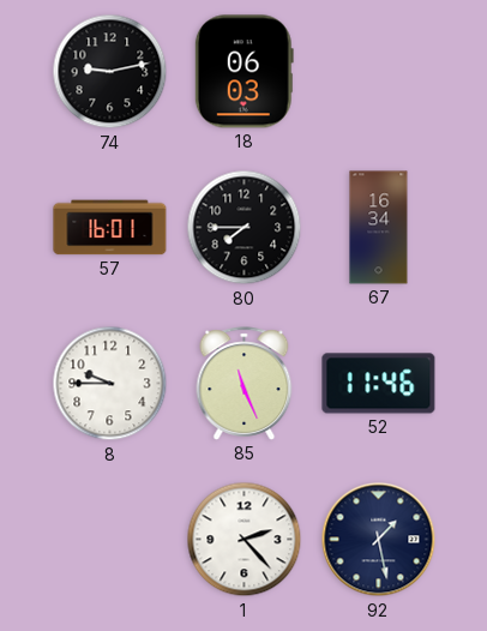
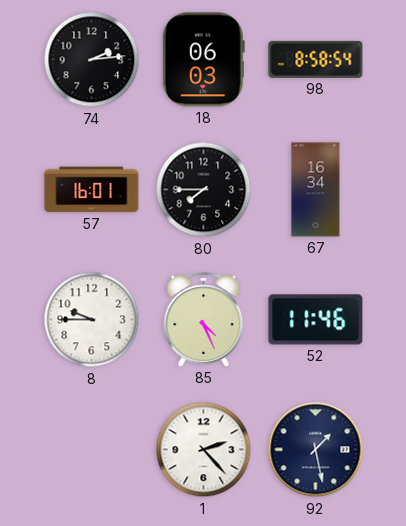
74: 9:13 -> 2:14 (92, 60)
98: none -> 8:58 (316, 59)
85: 11:26 -> 4:26 (204, 320)
